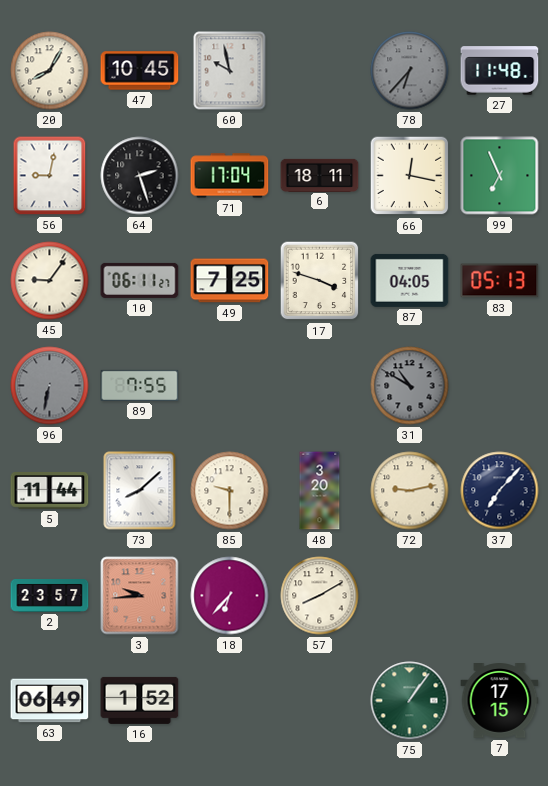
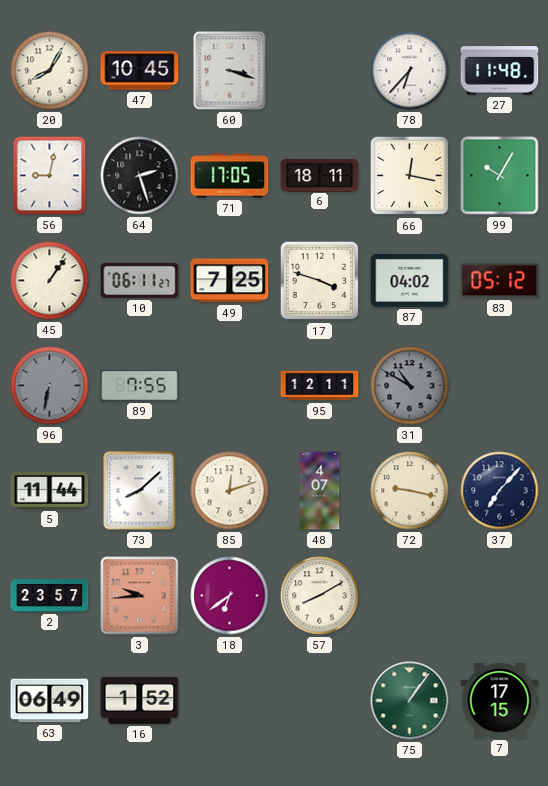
60: 9:58 -> 3:18 (230, 71)
78 dial: grey -> white (410, 71)
71: 17:04 -> 17:05 (230, 176)
99: 6:56 -> 10:05 (500, 176)
45: 9:06 -> 1:06 (50, 281)
87: 04:05 -> 04:02 (410, 280)
83: 05:13 -> 05:12 (500, 281)
95: none -> 12:11 (320, 386)
85: 9:30 -> 12:12 (230, 491)
48: 3:20 -> 4:07 (320, 491)
72: 9:13 -> 9:17 (410, 491)
18: 6:37 -> 6:39 (230, 596)
